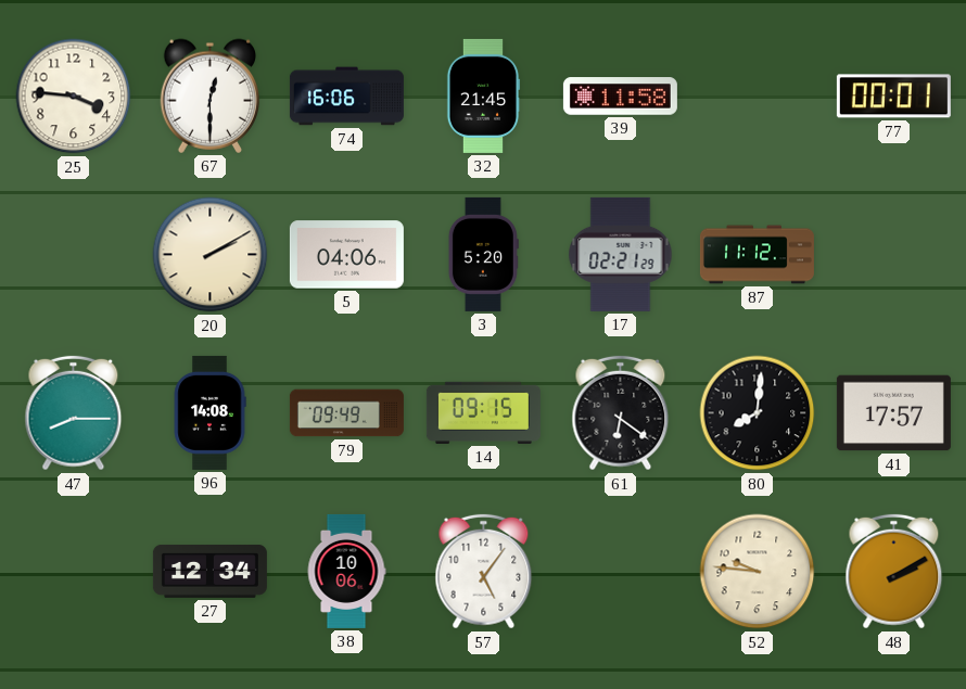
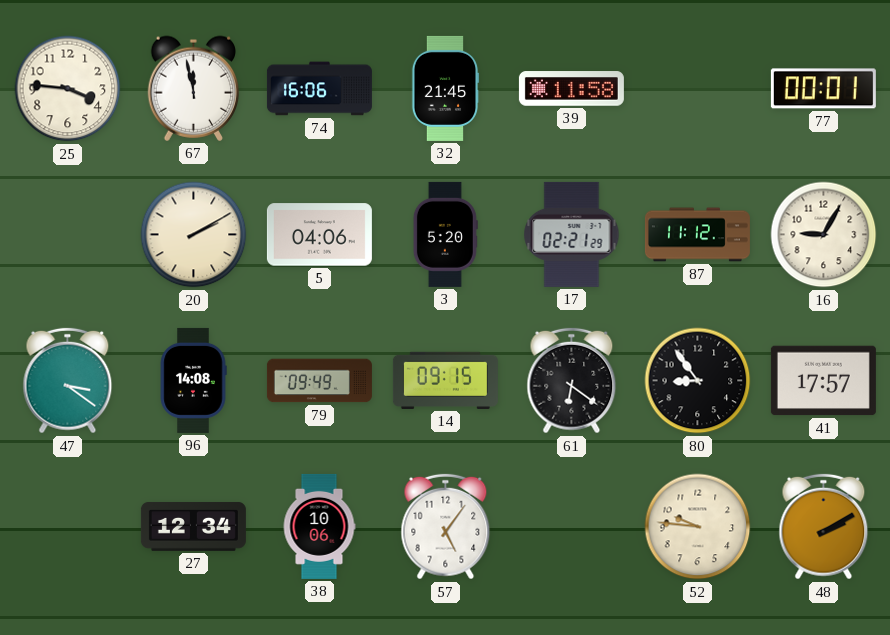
67: 12:30 -> 11:58 (194, 88)
16: none -> 9:05 (824, 235)
47: 8:15 -> 3:21 (68, 381)
80: 8:01 -> 8:54 (698, 381)
